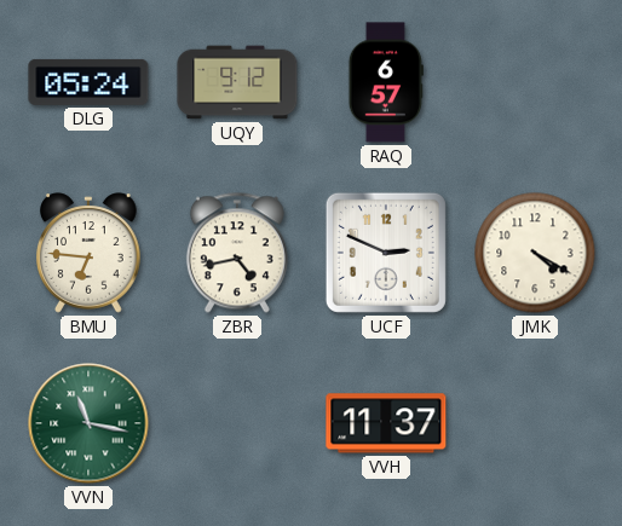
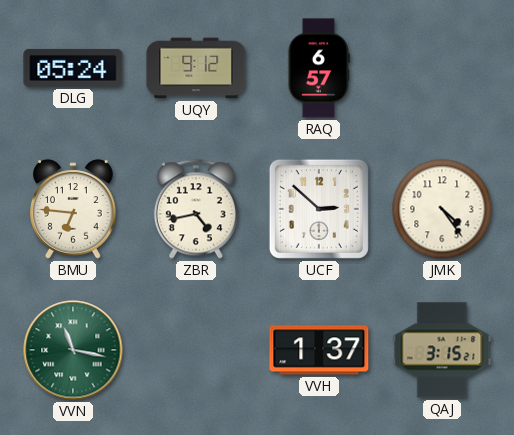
UCF: 2:49 -> 2:52 (319, 209)
JMK: 4:20 -> 4:24 (442, 209)
VVH: 11:37 -> 1:37 (319, 350)
QAJ: none -> 3:15 (442, 350)
